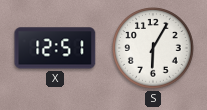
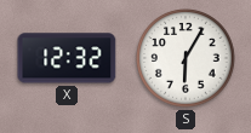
X: 12:51 -> 12:32 (67, 58)
